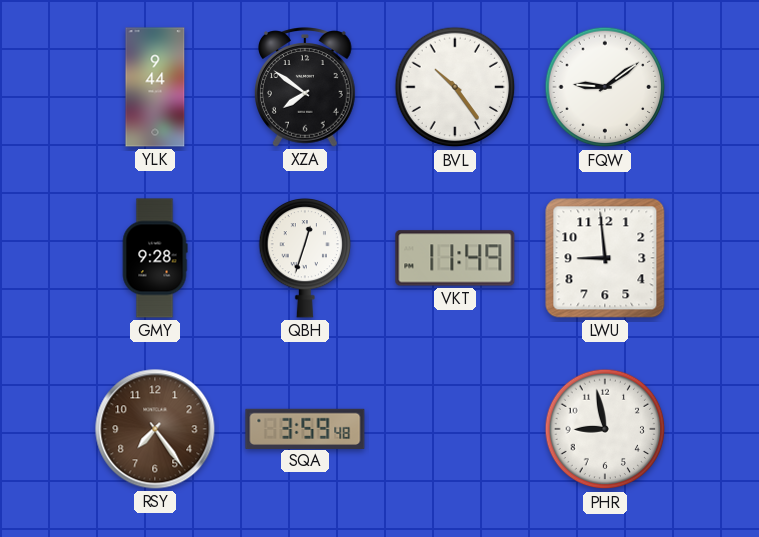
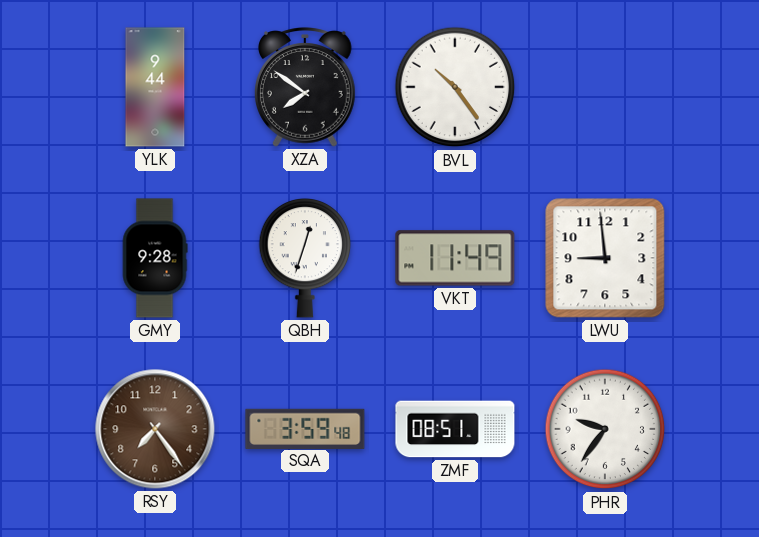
FQW: 9:09 -> none (605, 87)
ZMF: none -> 08:51 (455, 429)
PHR: 8:58 -> 9:36 (605, 429)
